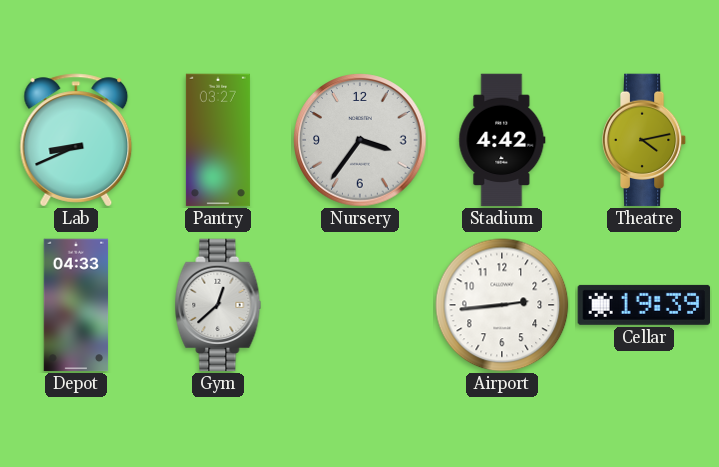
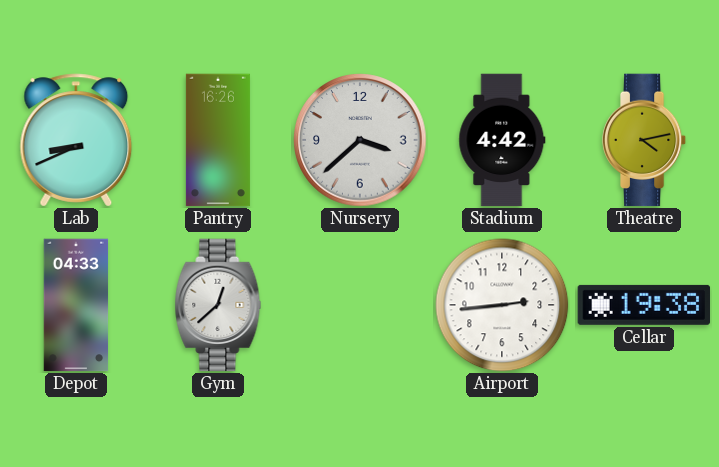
Pantry: 03:27 -> 16:26 (218, 140)
Nursery: 3:36 -> 3:38 (360, 140)
Cellar: 19:39 -> 19:38 (644, 305)
